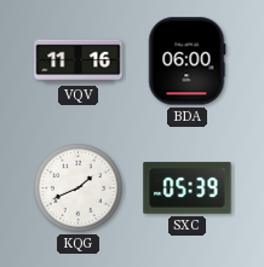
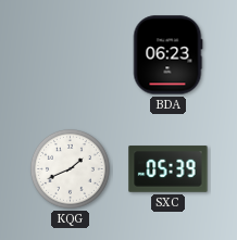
VQV: 11:16 -> none (79, 62)
BDA: 06:00 -> 06:23 (167, 55)
